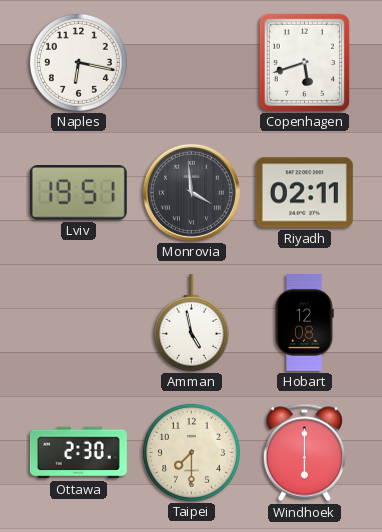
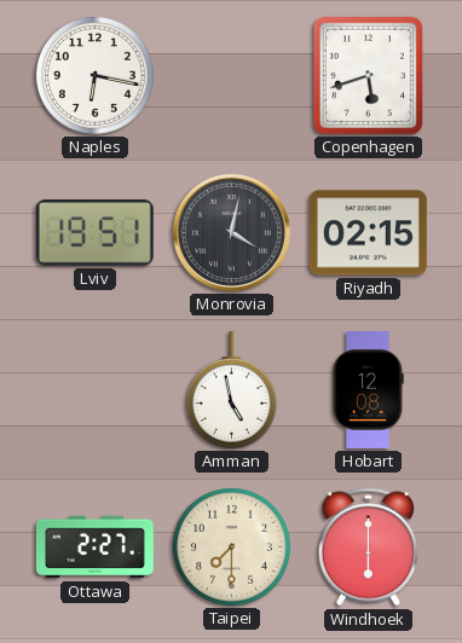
Monrovia: 3:59 -> 4:02 (231, 232)
Riyadh: 02:11 -> 02:15 (368, 233)
Ottawa: 2:30 -> 2:27 (94, 548)
